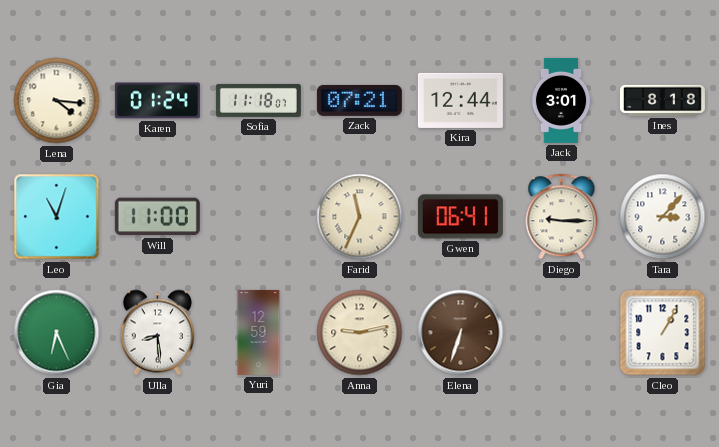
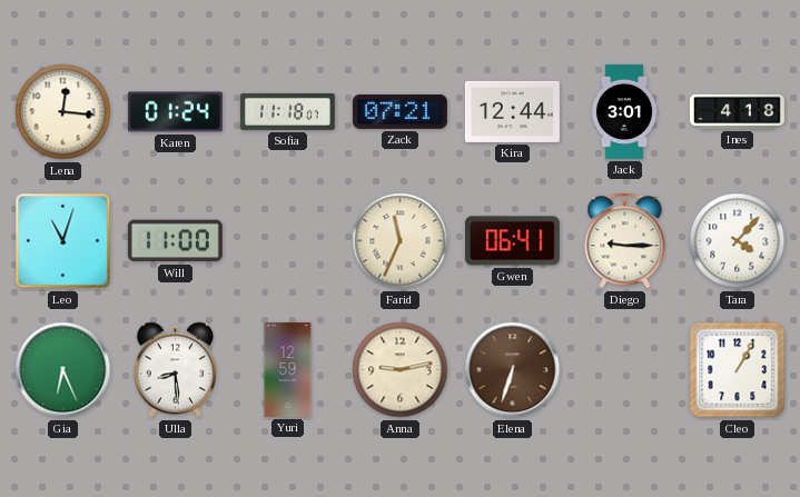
Lena: 4:16 -> 12:16 (63, 112)
Ines: 8:18 -> 4:18 (737, 111)
Tara: 3:07 -> 4:07 (738, 241)
